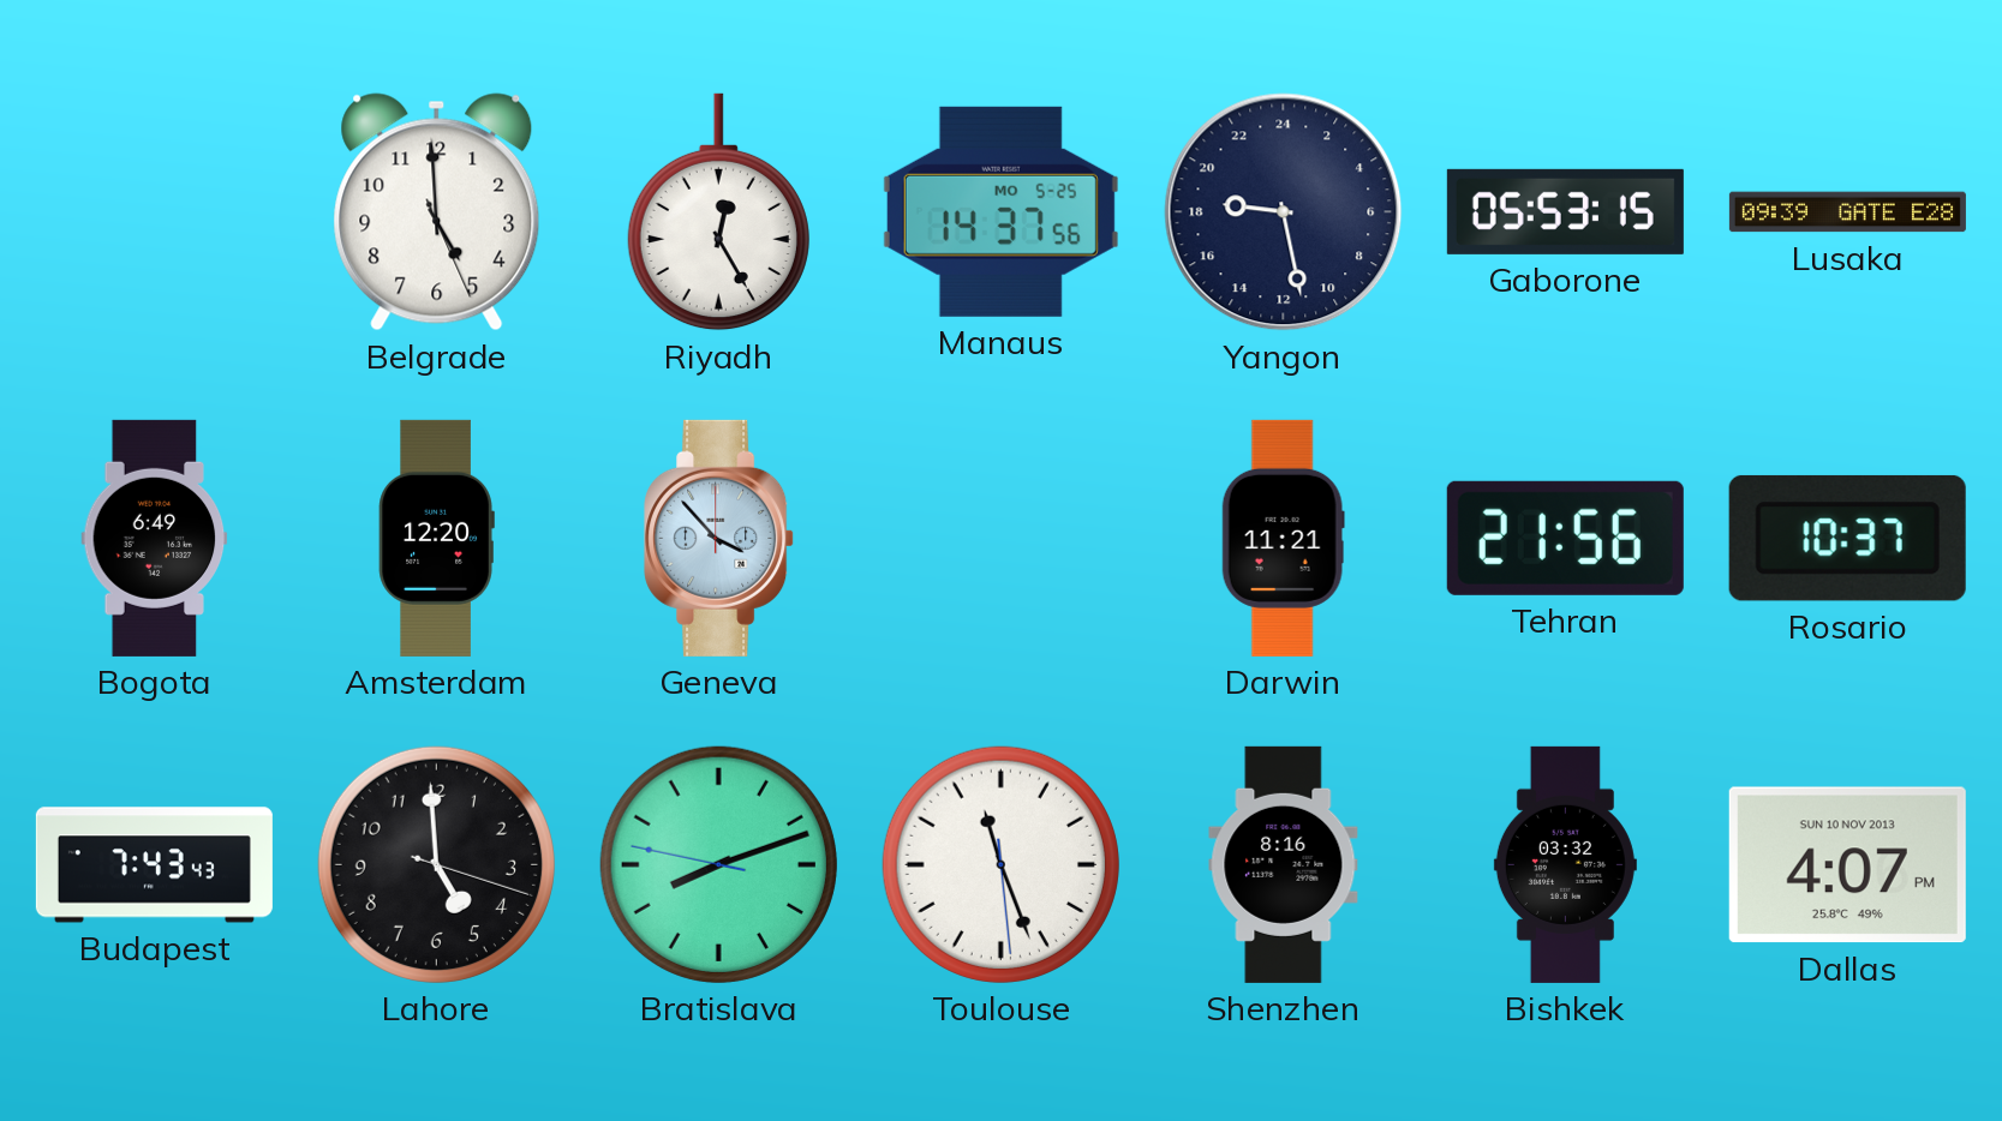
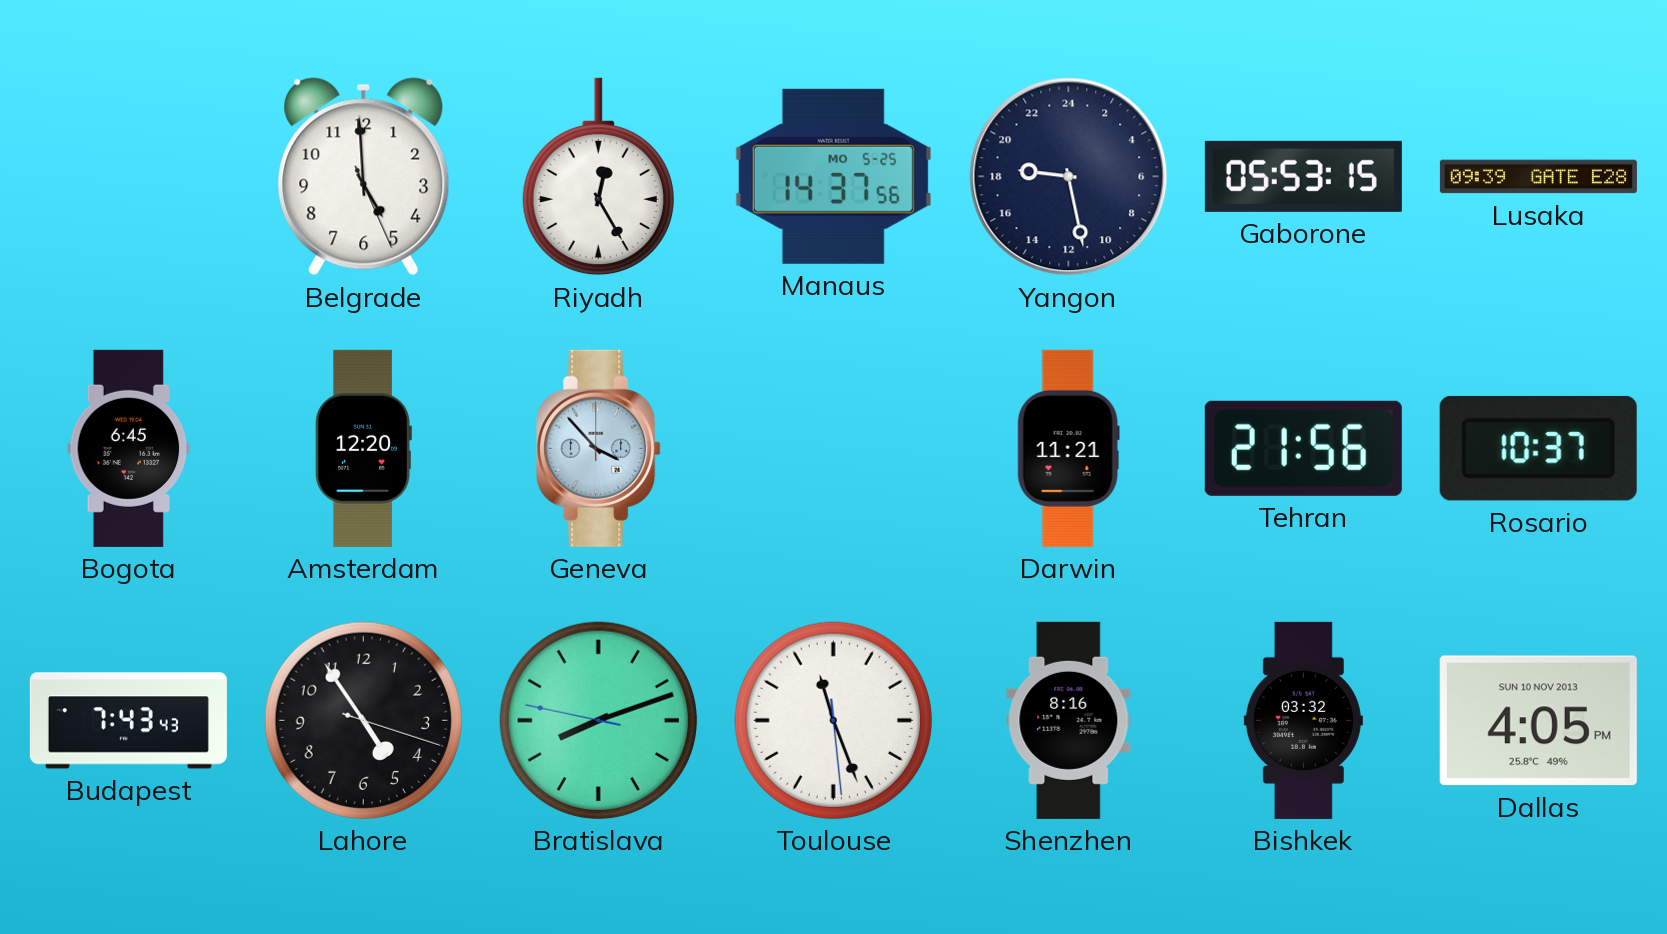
Bogota: 6:49 -> 6:45 (129, 448)
Lahore: 4:59 -> 4:54 (363, 720)
Dallas: 4:07 -> 4:05 (1538, 721)
